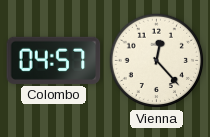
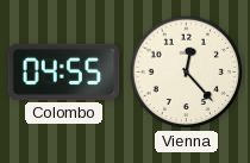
Colombo: 04:57 -> 04:55 (64, 71)
